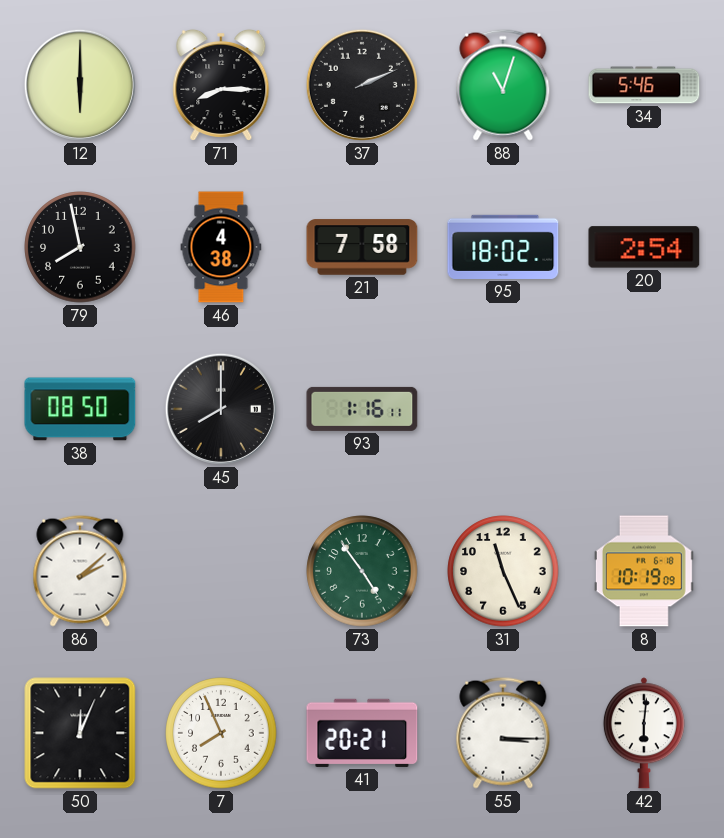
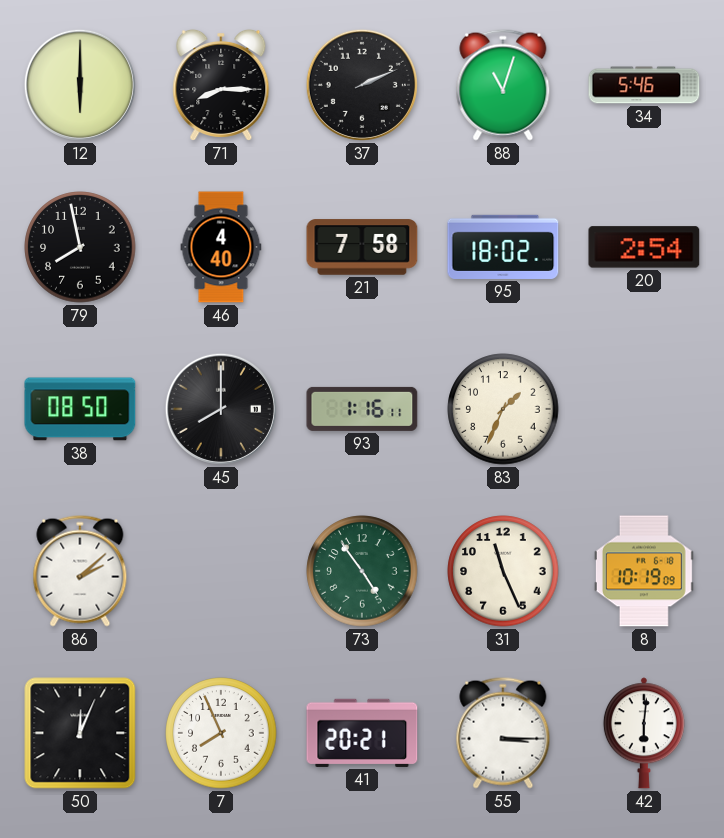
46: 4:38 -> 4:40 (221, 247)
83: none -> 1:34 (503, 409)
